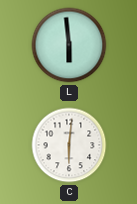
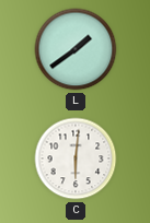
L: 5:59 -> 1:39 (76, 49)
